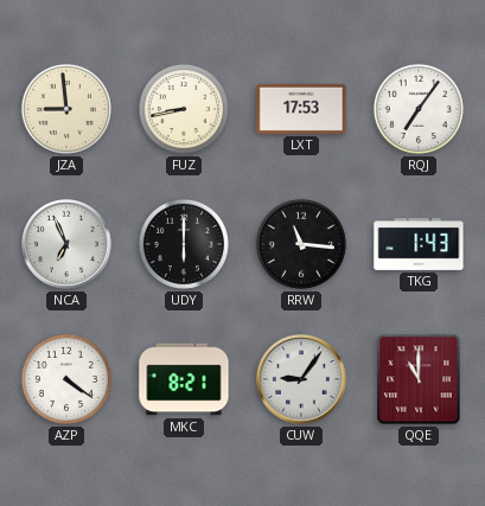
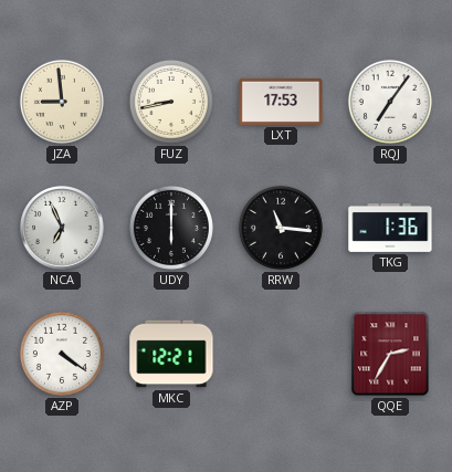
TKG: 1:43 -> 1:36 (390, 229)
MKC: 8:21 -> 12:21 (171, 354)
CUW: 9:06 -> none (301, 379)
QQE: 11:00 -> 2:35 (390, 354)
